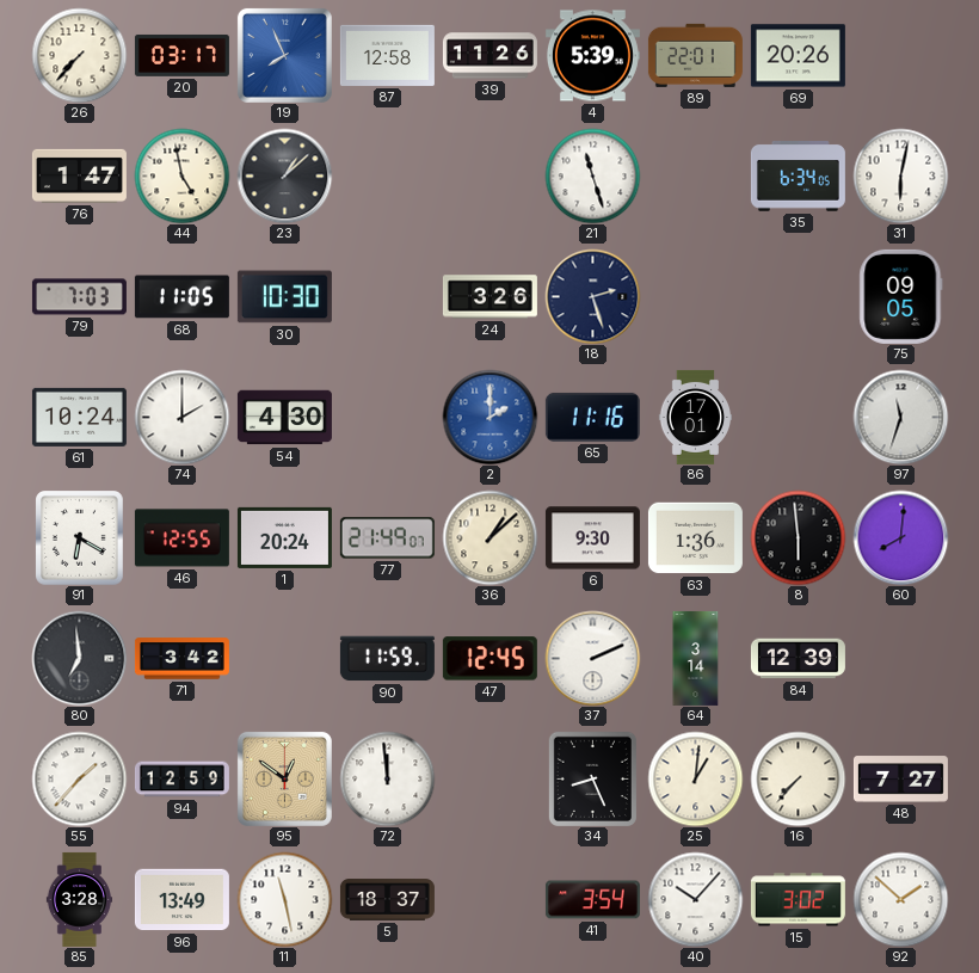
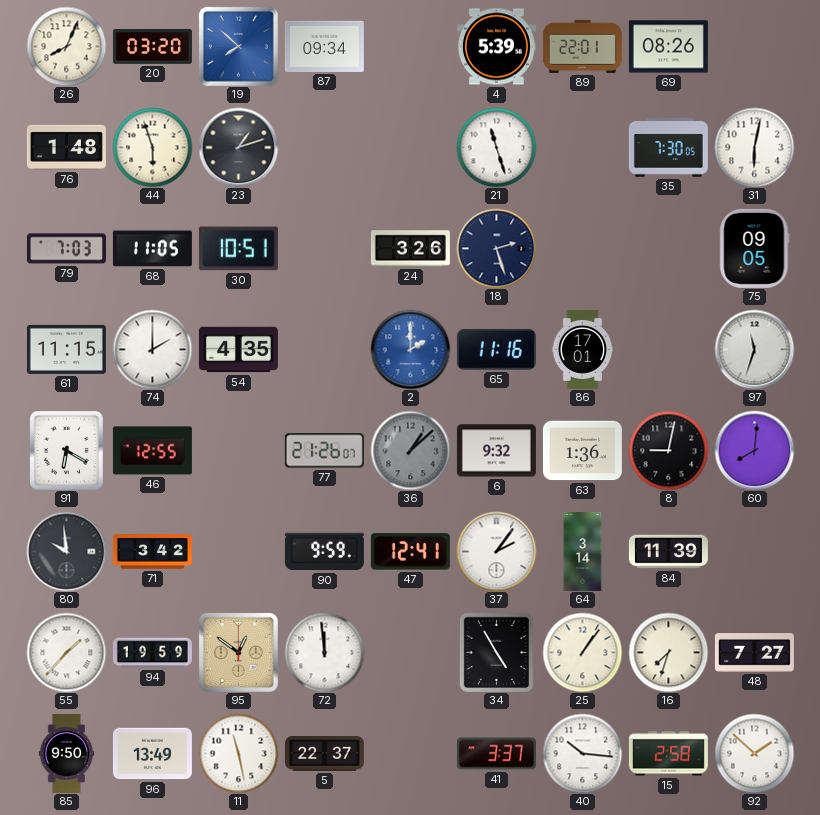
26: 7:37 -> 8:04 (66, 46)
20: 03:17 -> 03:20 (152, 46)
19: 7:56 -> 7:52 (238, 46)
87: 12:58 -> 09:34 (324, 46)
39: 11:26 -> none (489, 56)
69: 20:26 -> 08:26 (668, 47)
76: 1:47 -> 1:48 (66, 147)
44: 4:58 -> 5:57 (152, 147)
23: 1:08 -> 1:12 (238, 147)
35: 6:34 -> 7:30 (668, 148)
30: 10:30 -> 10:51 (238, 249)
61: 10:24 -> 11:15 (66, 349)
54: 4:30 -> 4:35 (238, 350)
1: 20:24 -> none (284, 537)
77: 21:49 -> 21:26 (324, 451)
36 dial: cream -> grey (410, 450)
6: 9:30 -> 9:32 (496, 451)
8: 5:59 -> 9:02 (668, 450)
80: 6:59 -> 9:59 (66, 551)
90: 11:59 -> 9:59 (324, 552)
47: 12:45 -> 12:41 (410, 552)
37: 2:11 -> 2:06 (496, 551)
84: 12:39 -> 11:39 (668, 552)
94: 12:59 -> 19:59 (152, 653)
34: 8:26 -> 4:55 (496, 652)
25: 1:01 -> 1:06 (582, 652)
16: 7:37 -> 7:33 (668, 652)
85: 3:28 -> 9:50 (66, 753)
5: 18:37 -> 22:37 (324, 754)
41: 3:54 -> 3:37 (496, 754)
40: 10:07 -> 10:16 (582, 753)
15: 3:02 -> 2:58 (668, 754)
